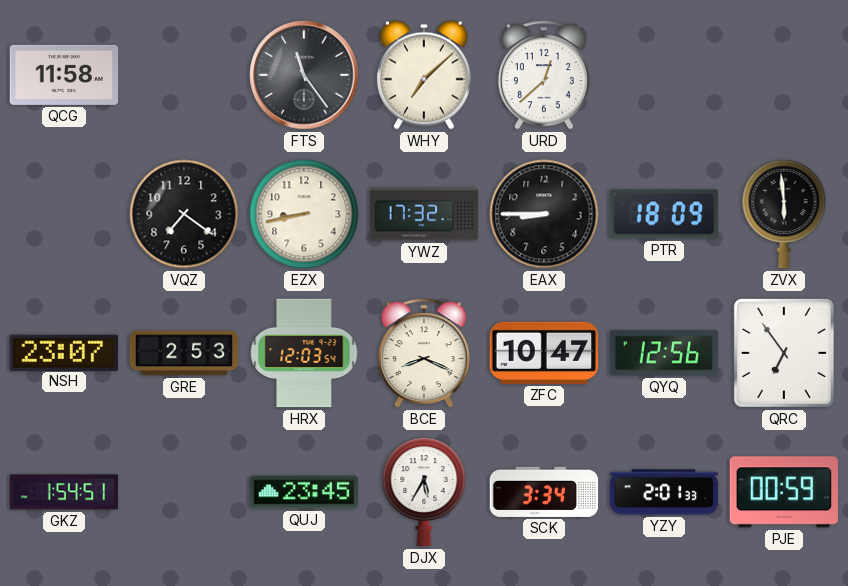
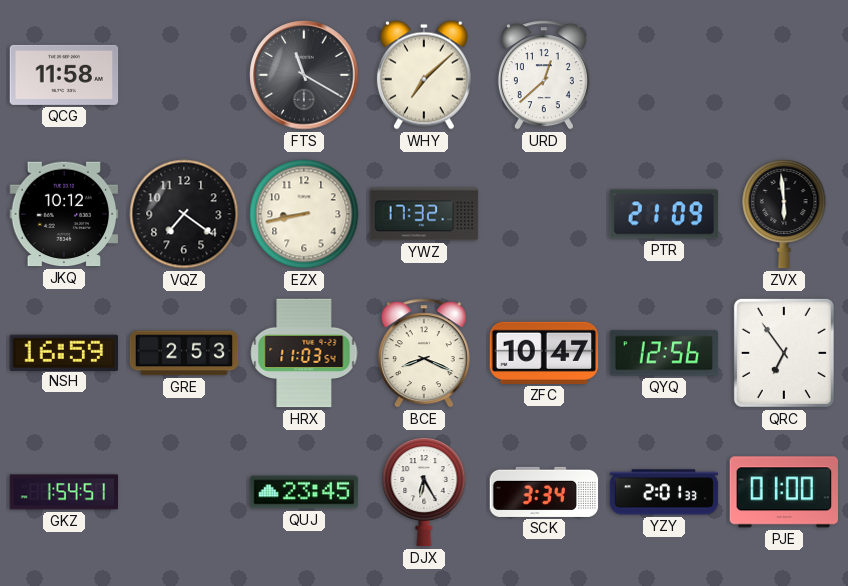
FTS: 11:24 -> 11:20 (304, 75)
JKQ: none -> 10:12 (64, 214)
EAX: 8:45 -> none (544, 214)
PTR: 18:09 -> 21:09 (664, 214)
NSH: 23:07 -> 16:59 (63, 352)
HRX: 12:03 -> 11:03 (304, 353)
DJX: 5:35 -> 6:25 (424, 492)
PJE: 00:59 -> 01:00 (783, 492)
